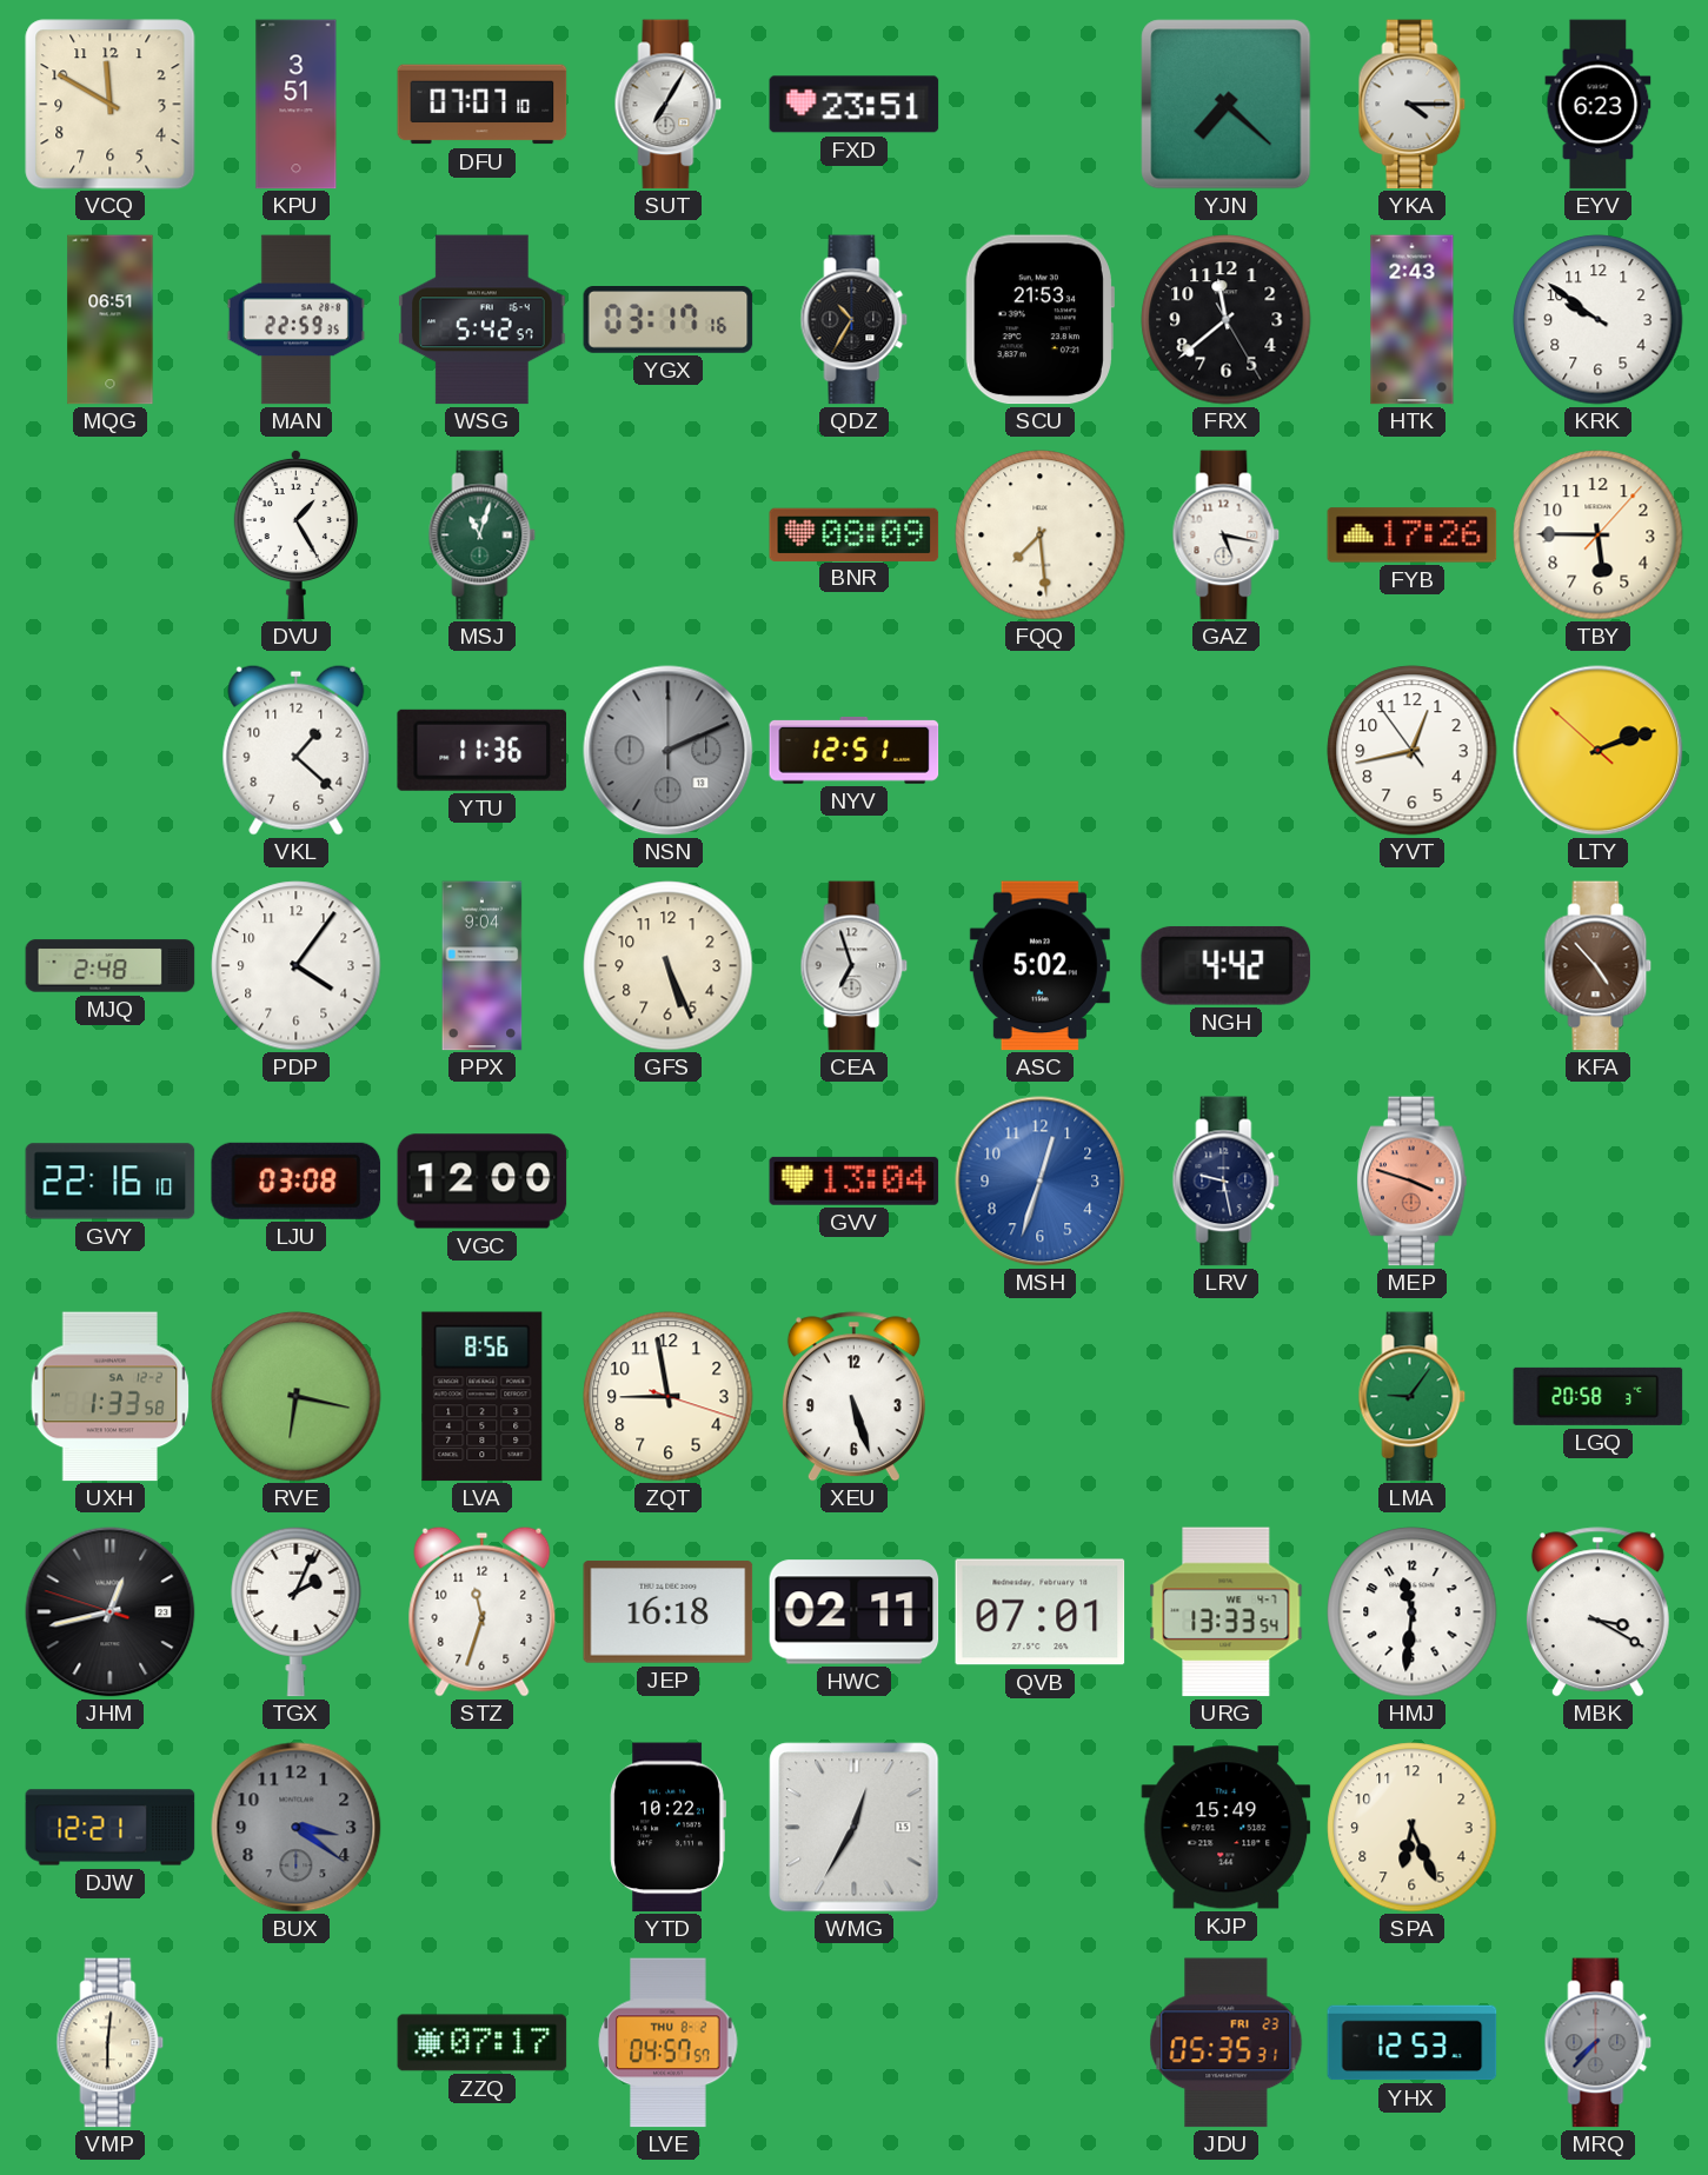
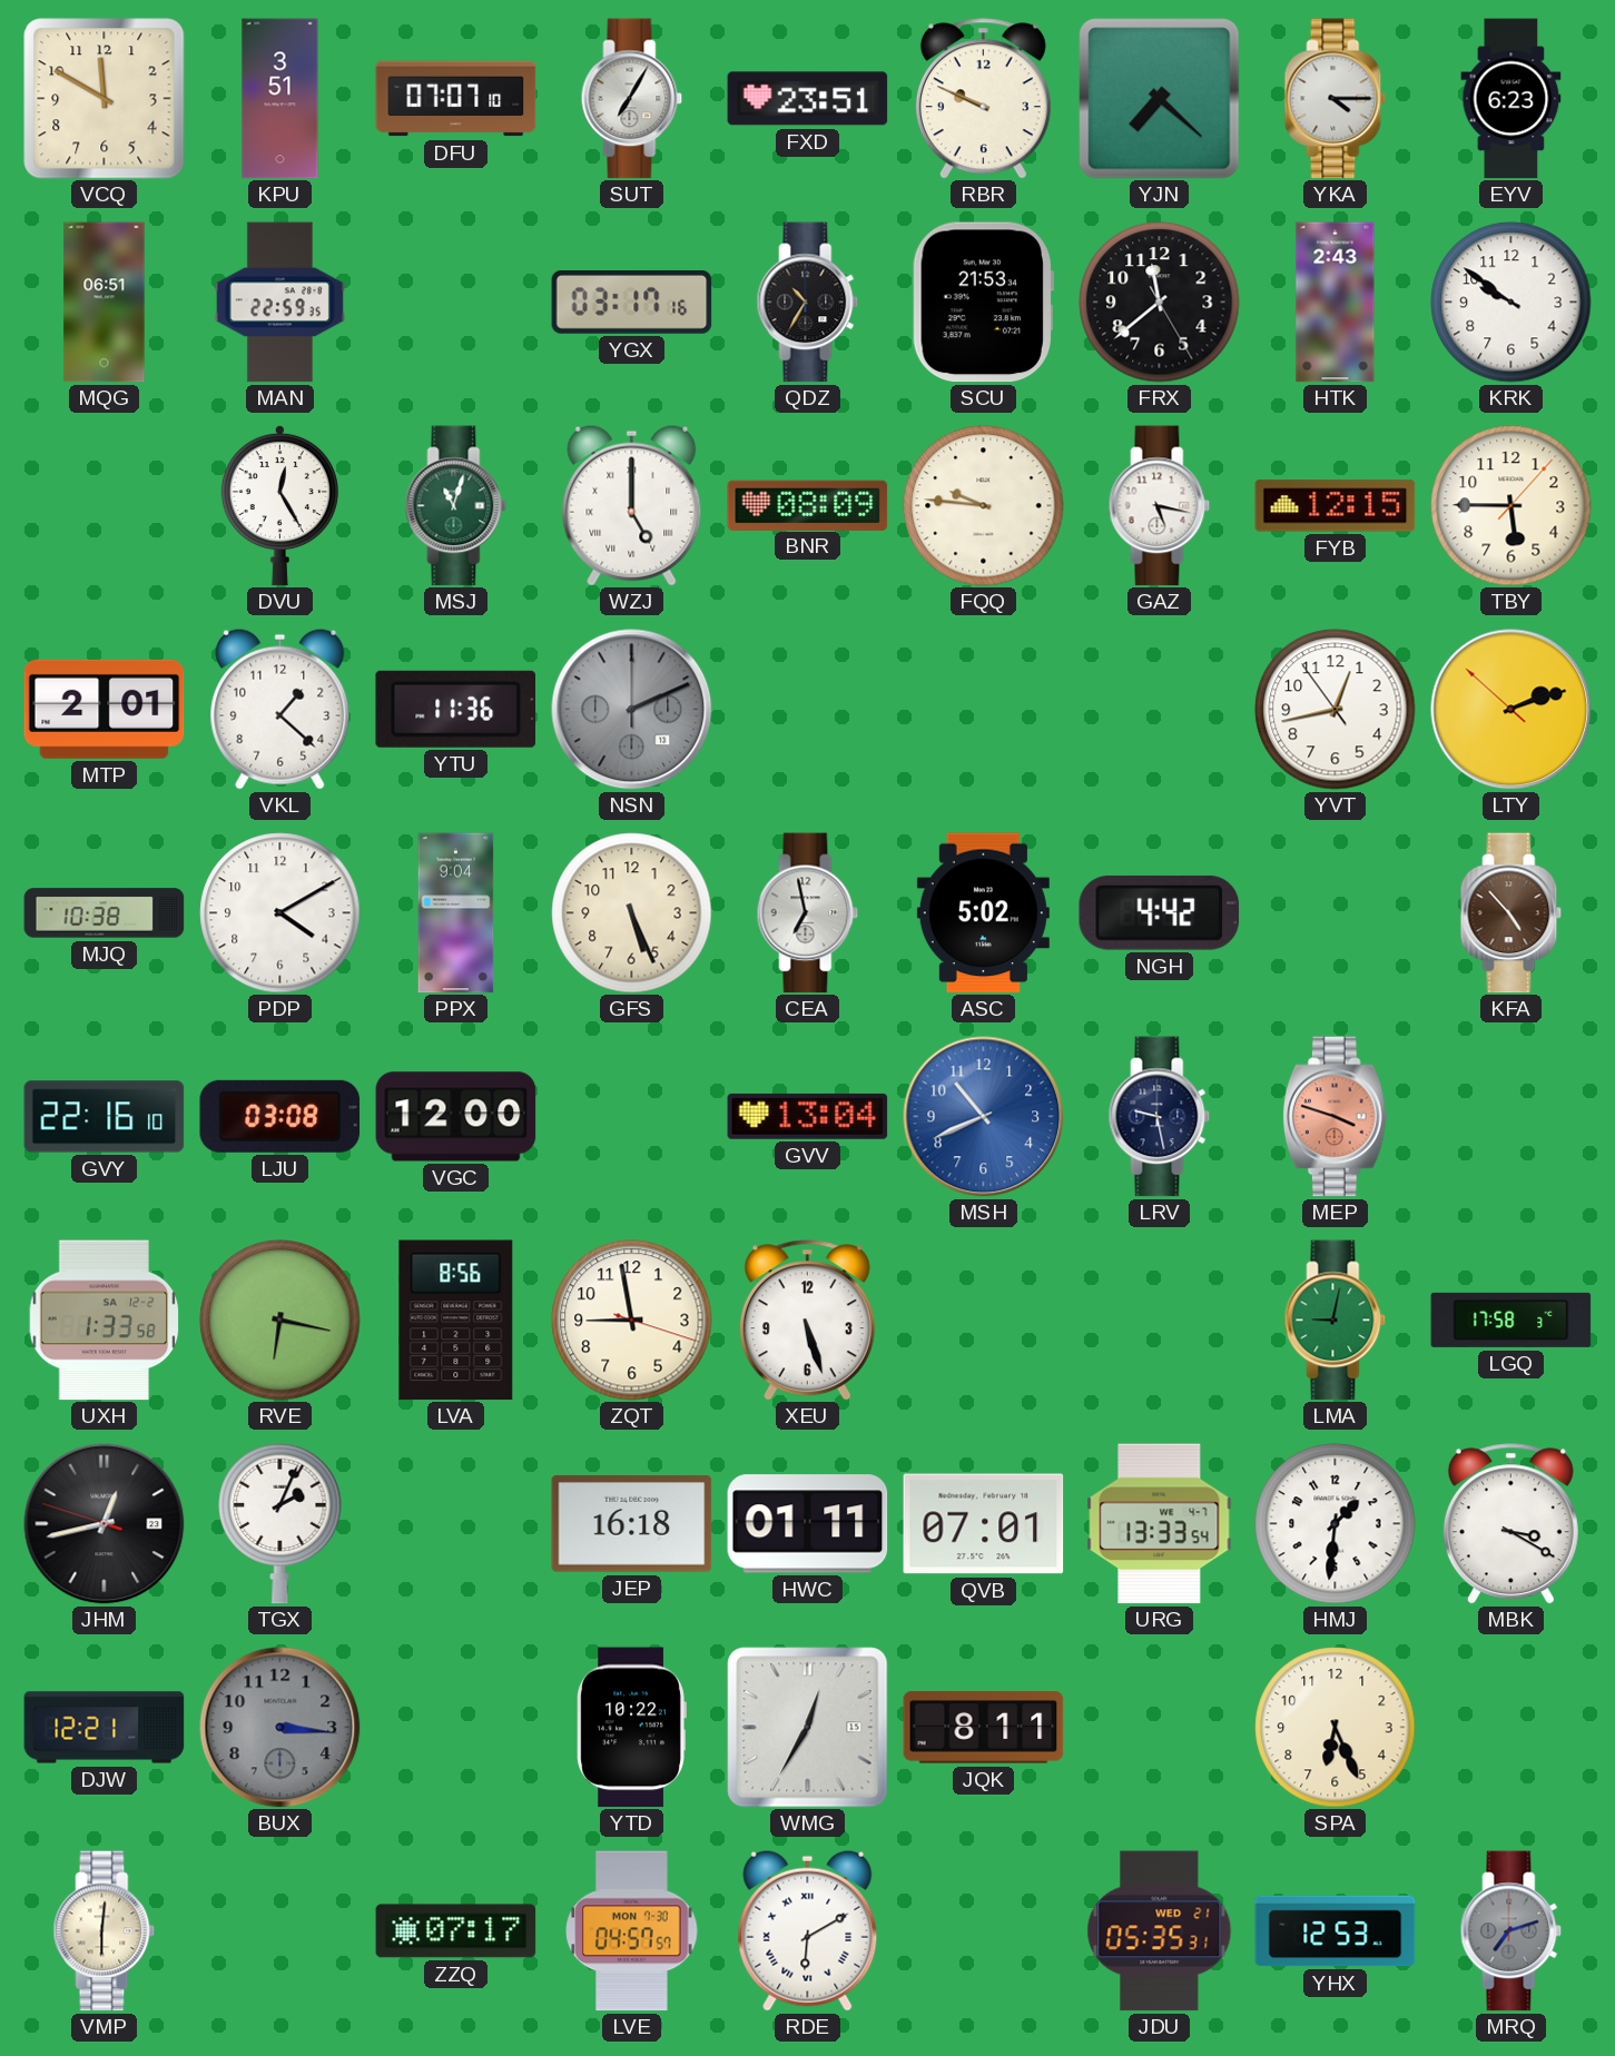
RBR: none -> 9:49 (983, 99)
WSG: 5:42 -> none (483, 320)
DVU: 1:25 -> 12:25 (279, 505)
WZJ: none -> 5:00 (632, 505)
FQQ: 7:29 -> 9:46 (984, 506)
FYB: 17:26 -> 12:15 (1336, 506)
MTP: none -> 2:01 (105, 709)
NYV: 12:51 -> none (855, 750)
MJQ: 2:48 -> 10:38 (105, 913)
PDP: 4:06 -> 4:10 (280, 913)
CEA: 6:57 -> 6:58 (808, 913)
MSH: 12:33 -> 10:41 (984, 1117)
LMA: 9:06 -> 9:02 (1336, 1321)
LGQ: 20:58 -> 17:58 (1511, 1319)
STZ: 11:33 -> none (483, 1611)
HWC: 02:11 -> 01:11 (808, 1524)
HMJ: 11:31 -> 1:31 (1336, 1524)
BUX: 3:21 -> 3:16 (280, 1728)
JQK: none -> 8:11 (984, 1728)
KJP: 15:49 -> none (1227, 1828)
LVE date: THU 8-2 -> MON 7-30 (632, 1931)
RDE: none -> 6:10 (808, 1930)
JDU date: FRI 23 -> WED 21 (1160, 1931)
MRQ: 7:37 -> 7:12 (1511, 1931)
